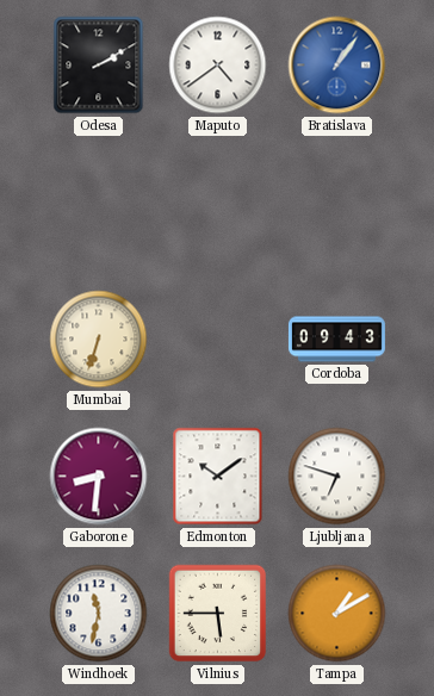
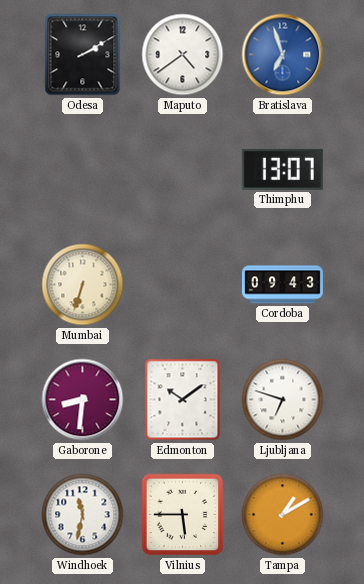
Bratislava: 1:06 -> 6:57 (283, 55)
Thimphu: none -> 13:07 (282, 169)
